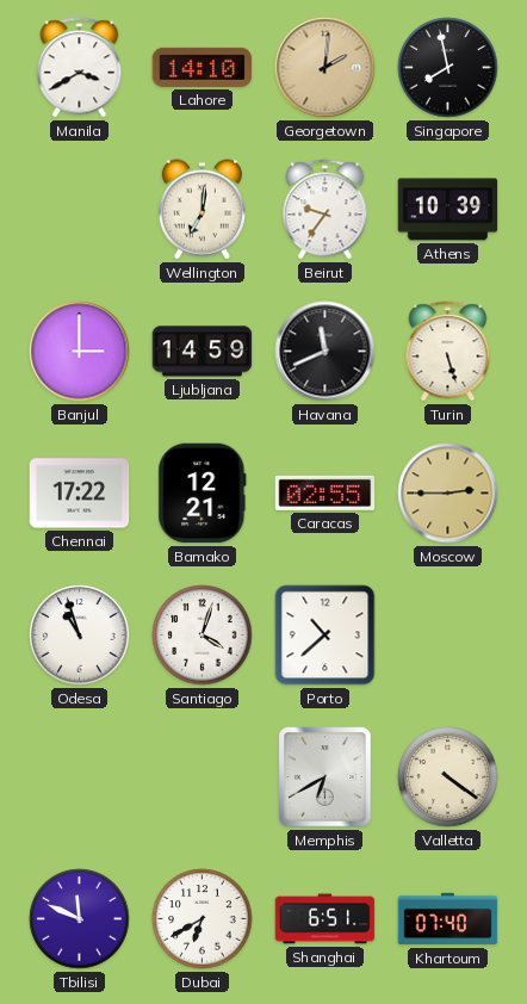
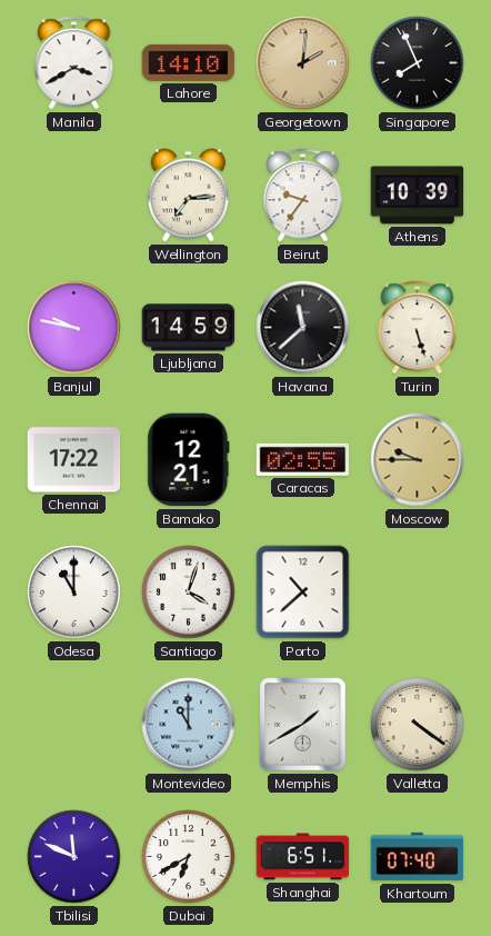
Singapore: 7:58 -> 7:56 (418, 63)
Wellington: 7:01 -> 7:14 (188, 196)
Banjul: 3:00 -> 9:47 (74, 328)
Havana: 11:41 -> 11:38 (303, 328)
Moscow: 2:45 -> 9:45 (418, 460)
Odesa: 10:57 -> 11:00 (74, 593)
Montevideo: none -> 11:00 (189, 725)
Memphis: 6:40 -> 1:40 (303, 725)
